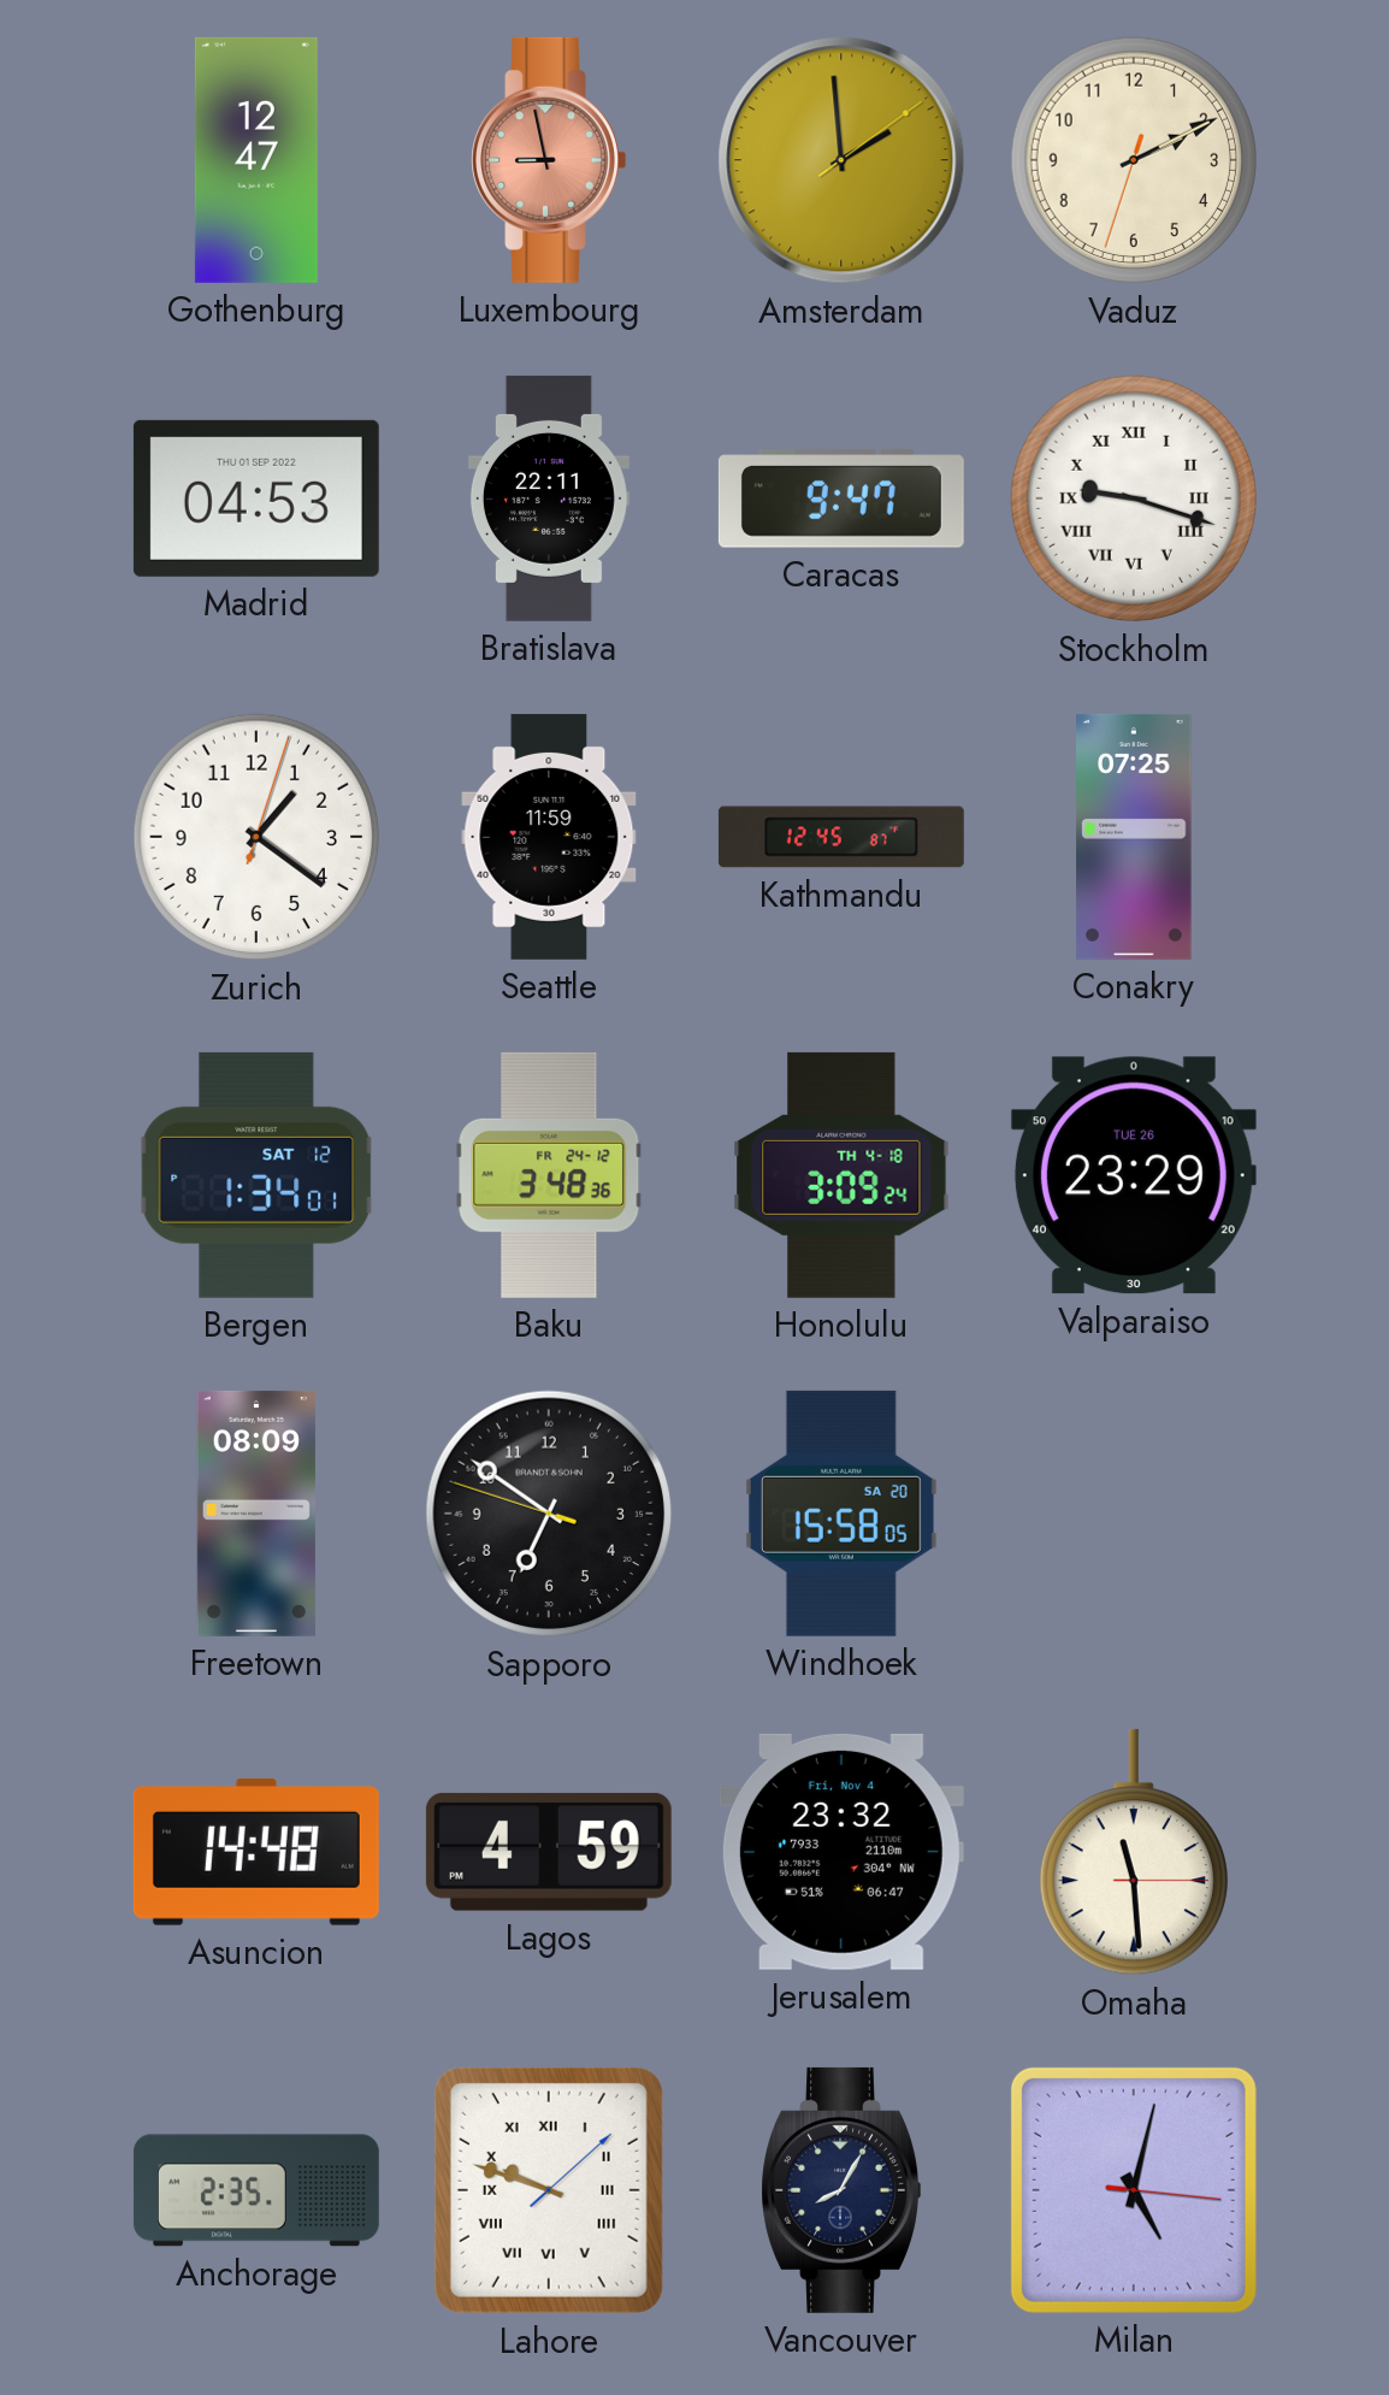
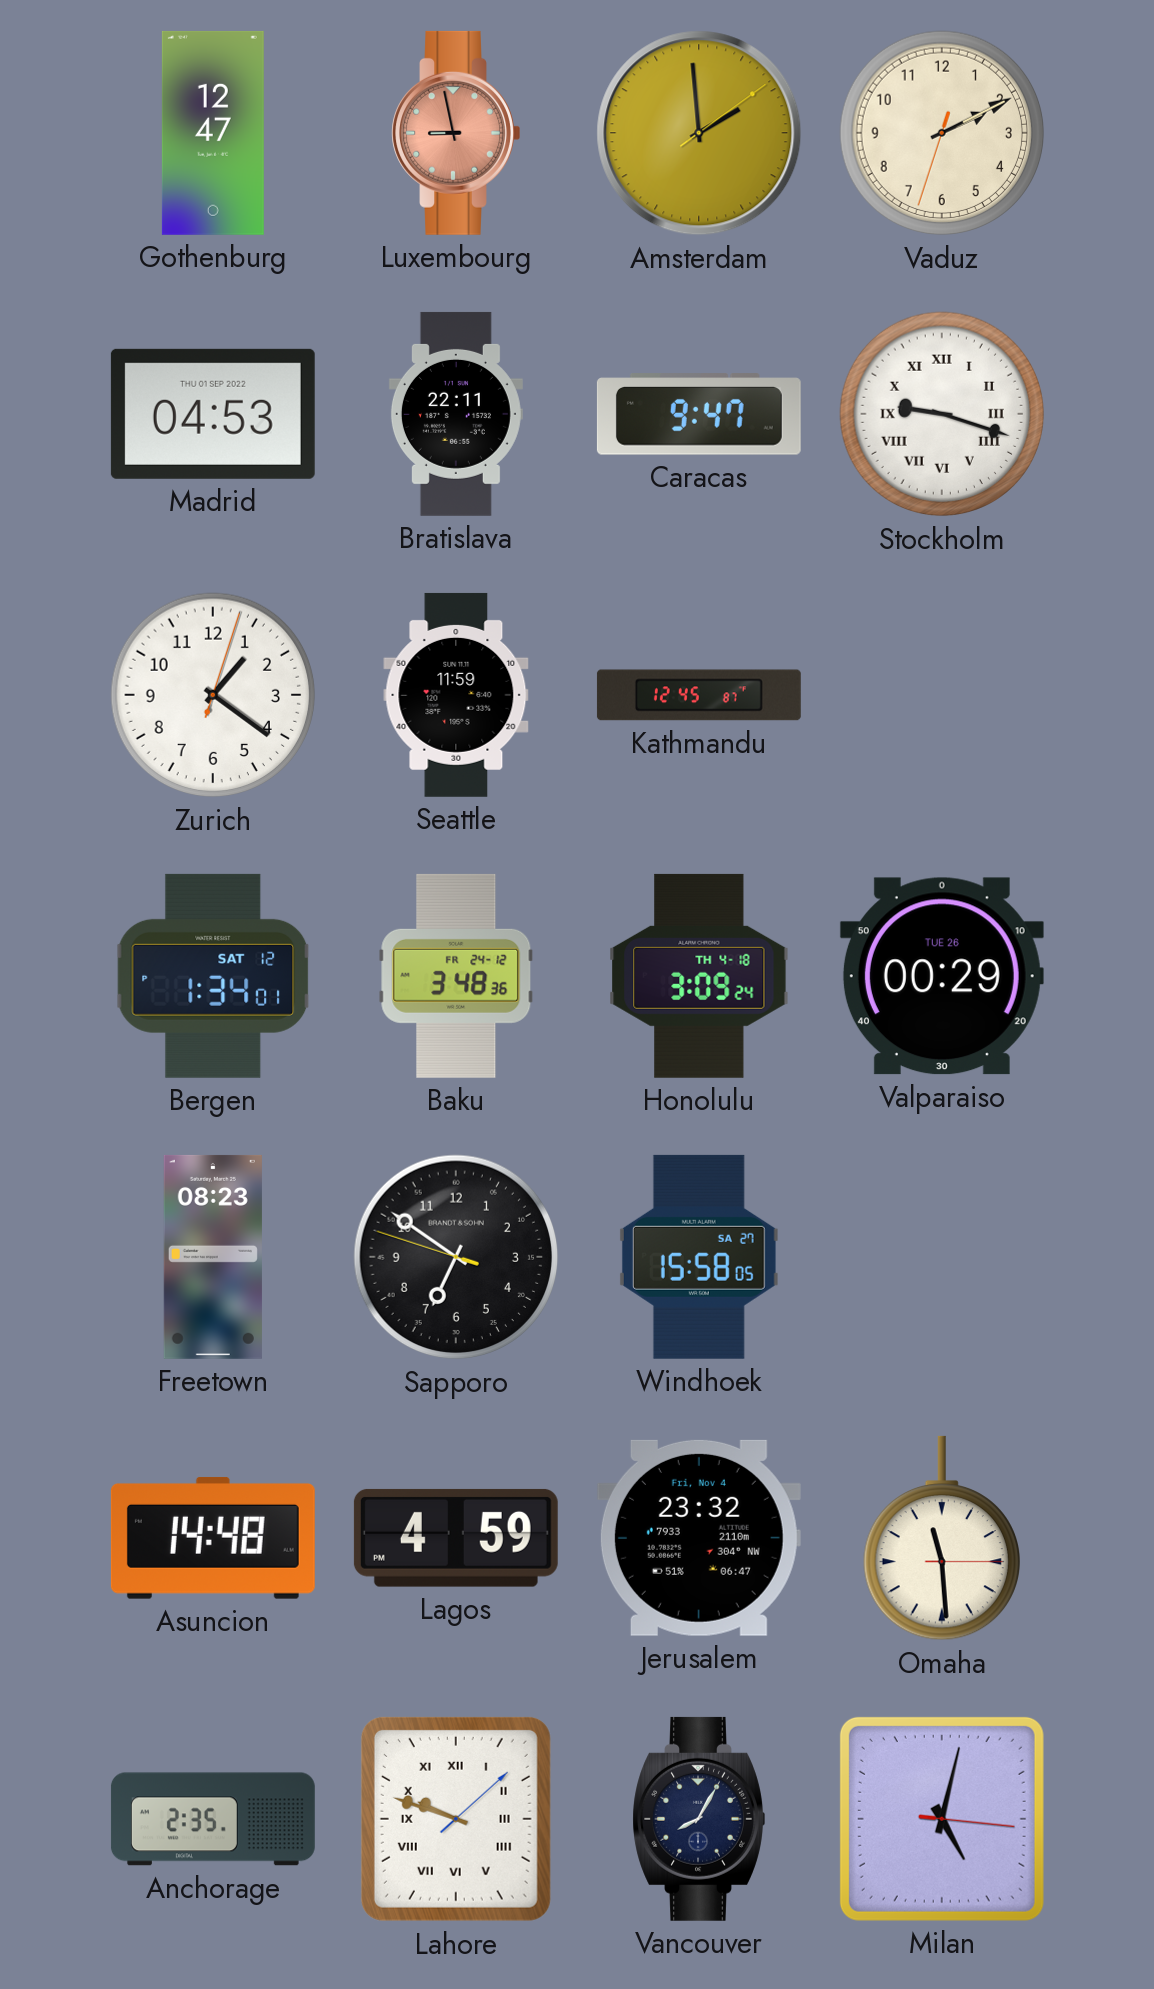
Conakry: 07:25 -> none (1134, 837)
Valparaiso: 23:29 -> 00:29 (942, 976)
Freetown: 08:09 -> 08:23 (213, 1257)
Windhoek date: SA 20 -> SA 27 (699, 1257)
